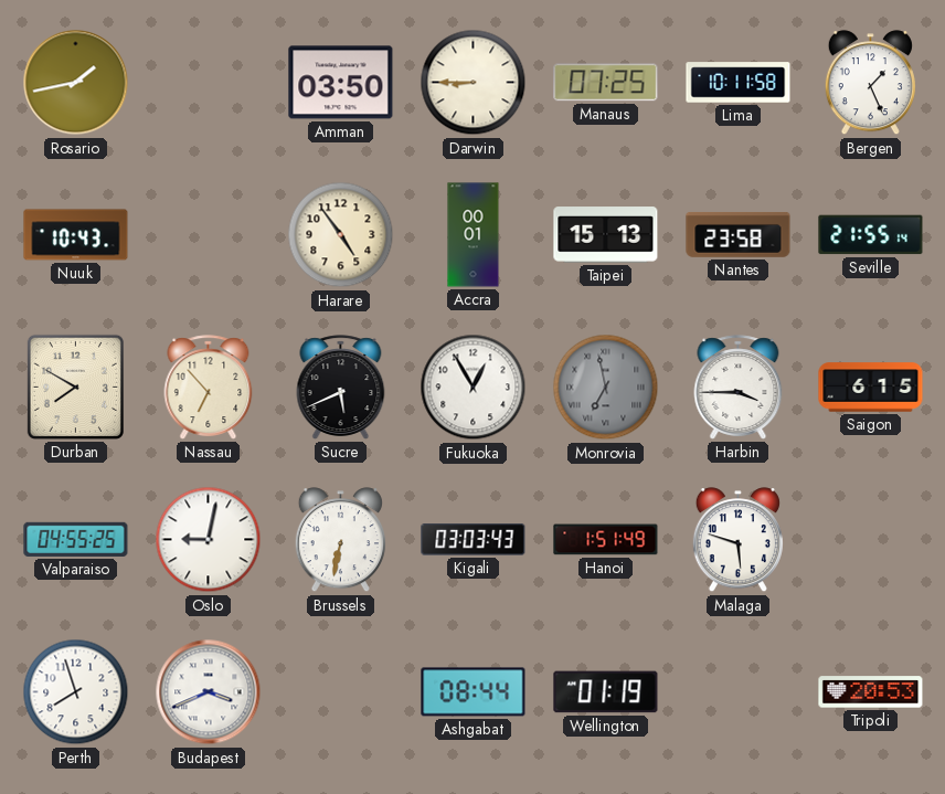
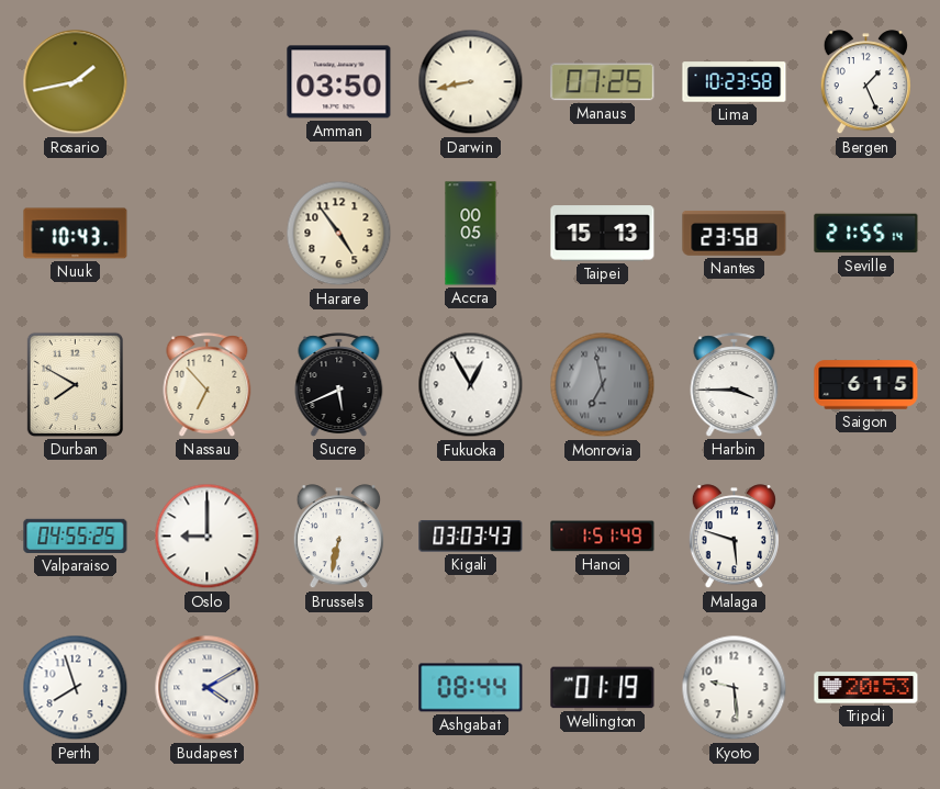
Darwin: 8:45 -> 8:43 (471, 82)
Lima: 10:11 -> 10:23 (735, 82)
Accra: 00:01 -> 00:05 (471, 234)
Oslo: 9:02 -> 9:00 (208, 537)
Budapest: 3:41 -> 4:10 (208, 688)
Kyoto: none -> 9:29 (735, 688)
